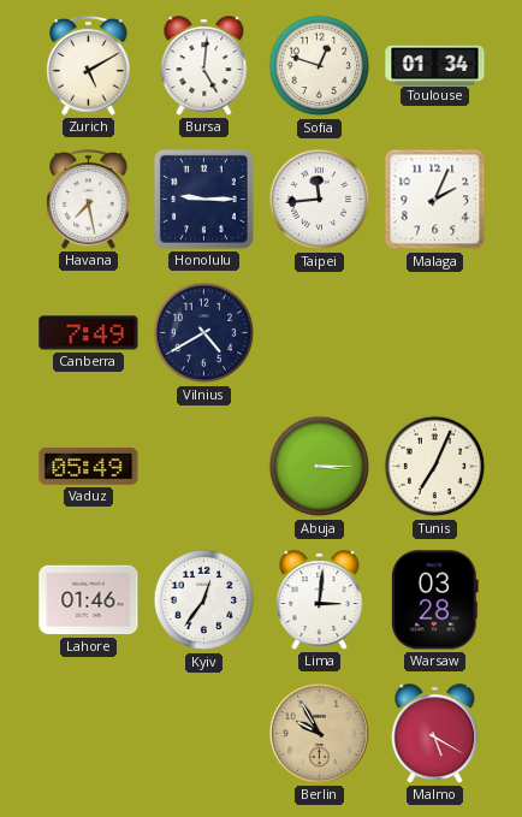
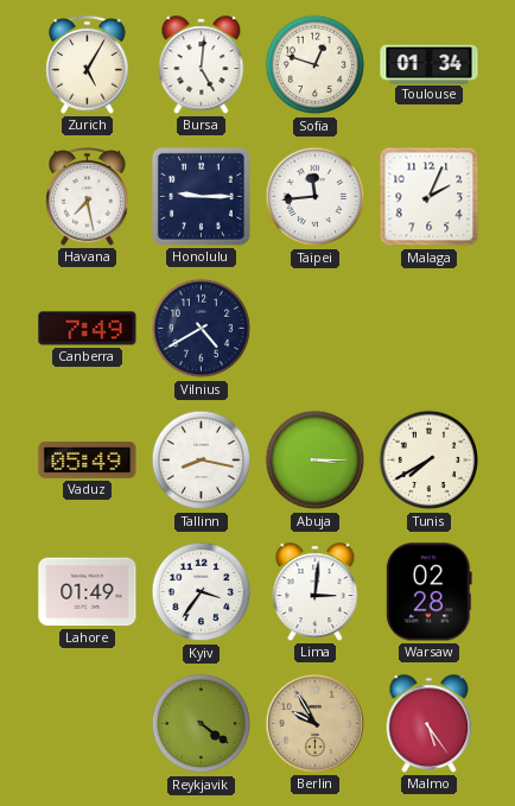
Zurich: 5:10 -> 5:05 (88, 65)
Tallinn: none -> 8:17 (202, 461)
Tunis: 7:04 -> 7:40 (430, 461)
Lahore: 01:46 -> 01:49 (88, 592)
Kyiv: 12:36 -> 3:36 (202, 592)
Warsaw: 03:28 -> 02:28 (428, 592)
Reykjavik: none -> 4:21 (202, 724)
Malmo: 5:20 -> 5:24 (430, 724)
